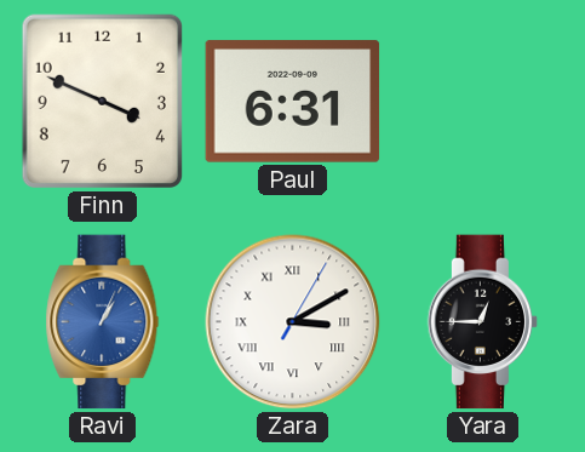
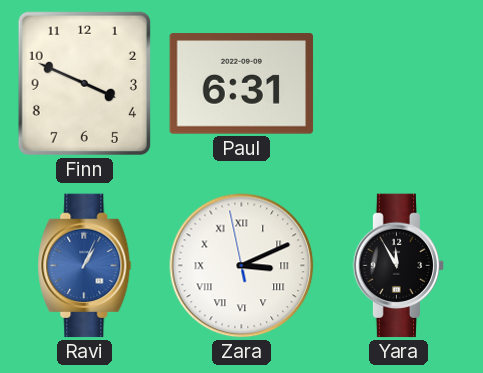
Zara: 3:10:05 -> 3:10:58 (242, 266)
Yara: 12:45 -> 11:55 (399, 266)
